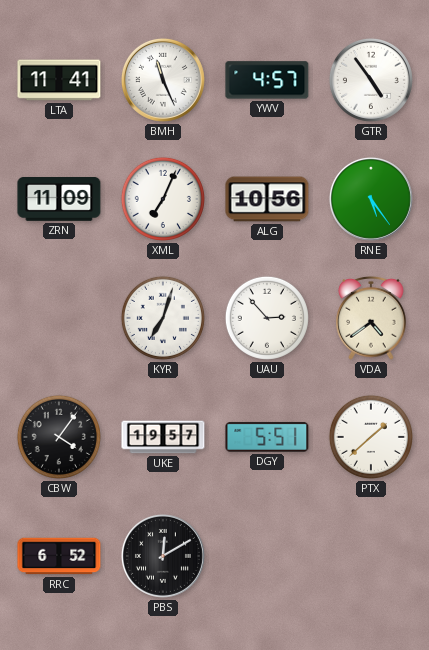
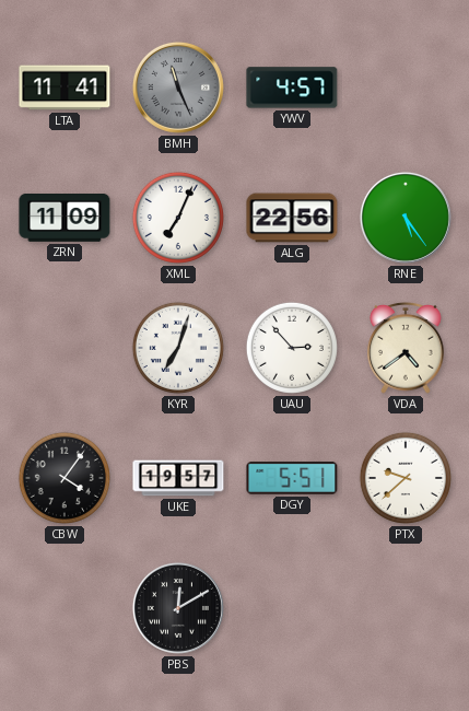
BMH dial: white -> grey (178, 88)
GTR: 4:54 -> none (371, 80)
ALG: 10:56 -> 22:56 (292, 218)
PTX: 1:38 -> 9:38 (406, 478)
RRC: 6:52 -> none (59, 556)
